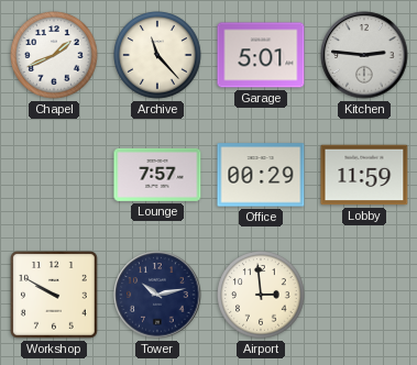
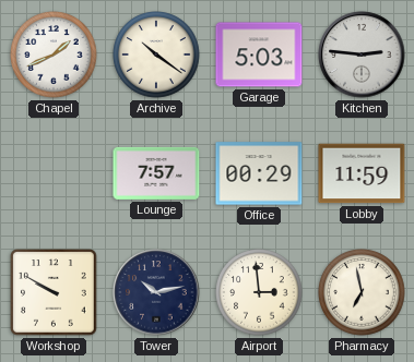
Archive: 11:23 -> 10:21 (156, 55)
Garage: 5:01 -> 5:03 (259, 55)
Pharmacy: none -> 6:58 (362, 292)
